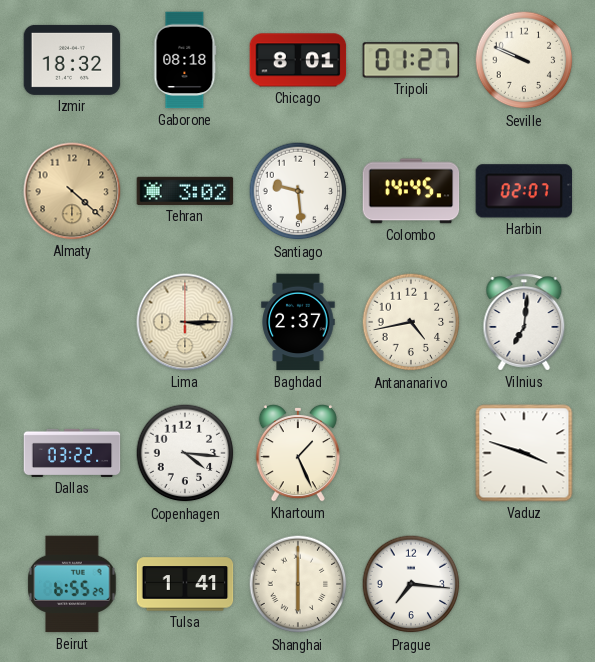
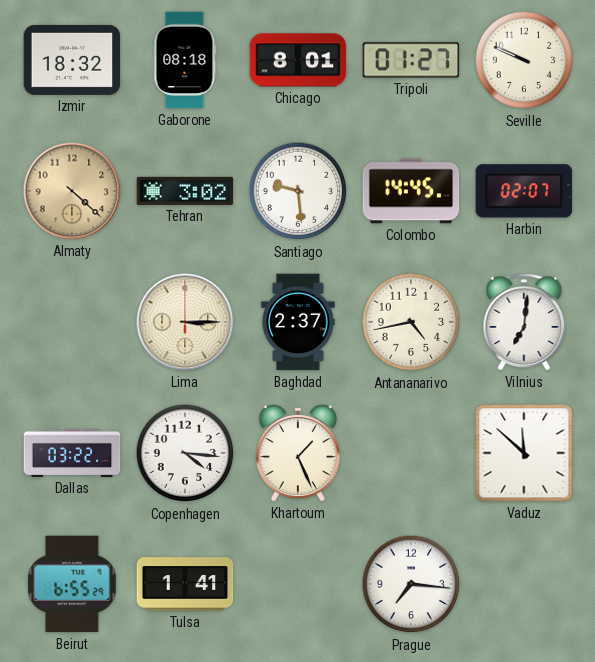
Vaduz: 3:48 -> 11:52 (524, 453)
Shanghai: 6:00 -> none (298, 584)
